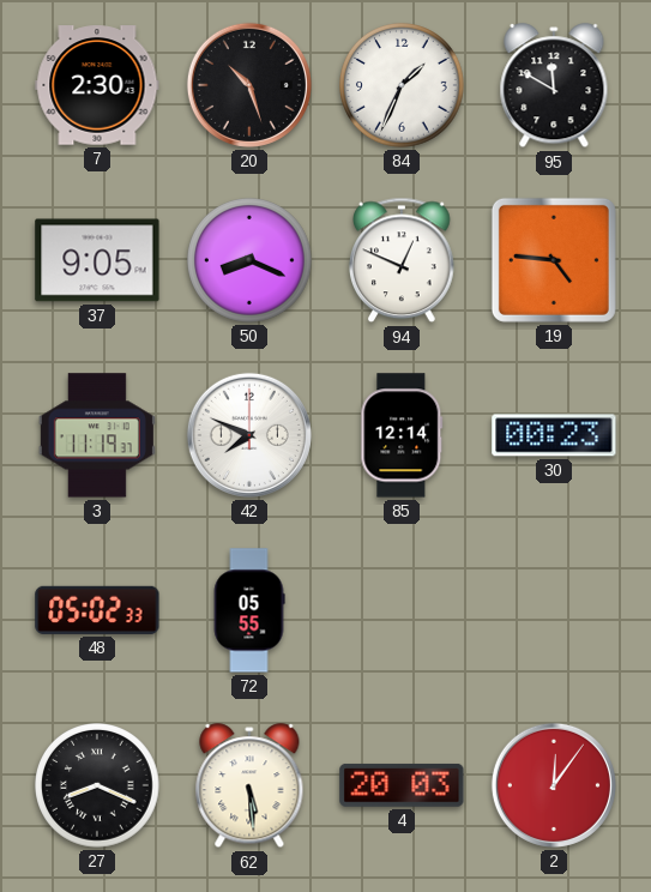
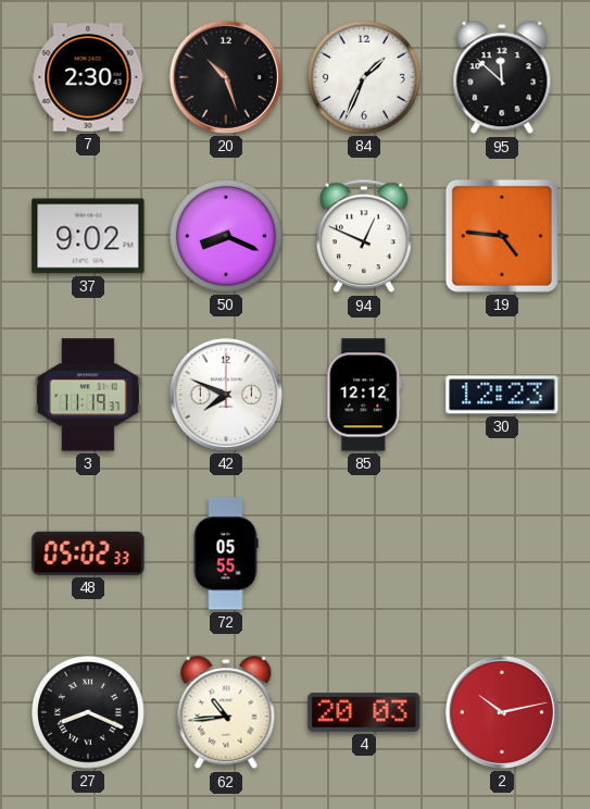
95: 11:50 -> 11:52 (502, 78)
37: 9:05 -> 9:02 (88, 236)
85: 12:14 -> 12:12 (364, 395)
30: 00:23 -> 12:23 (502, 395)
62: 5:29 -> 10:44 (226, 713)
2: 12:06 -> 10:13 (502, 712)
